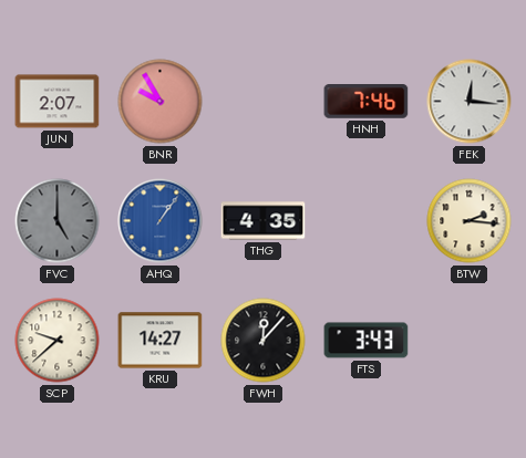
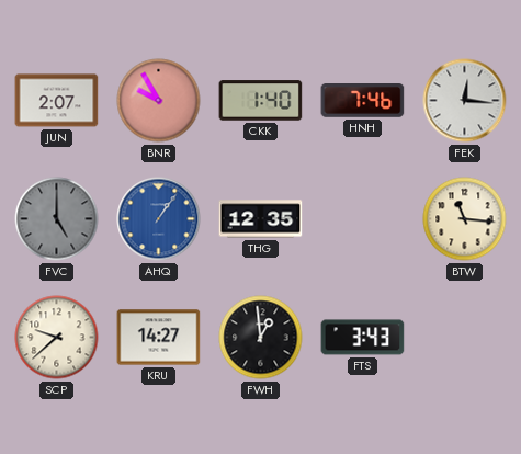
CKK: none -> 1:40 (261, 101)
THG: 4:35 -> 12:35 (261, 219)
BTW: 2:16 -> 11:16 (465, 219)
FWH: 12:07 -> 12:59 (261, 338)
